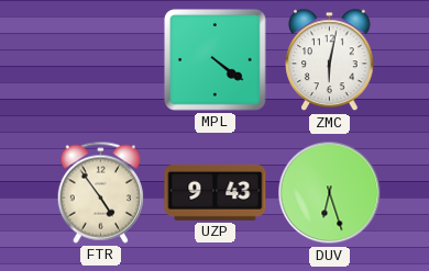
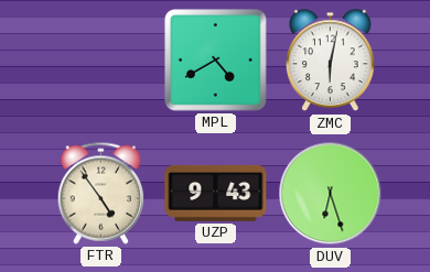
MPL: 4:21 -> 4:40 (216, 61)
